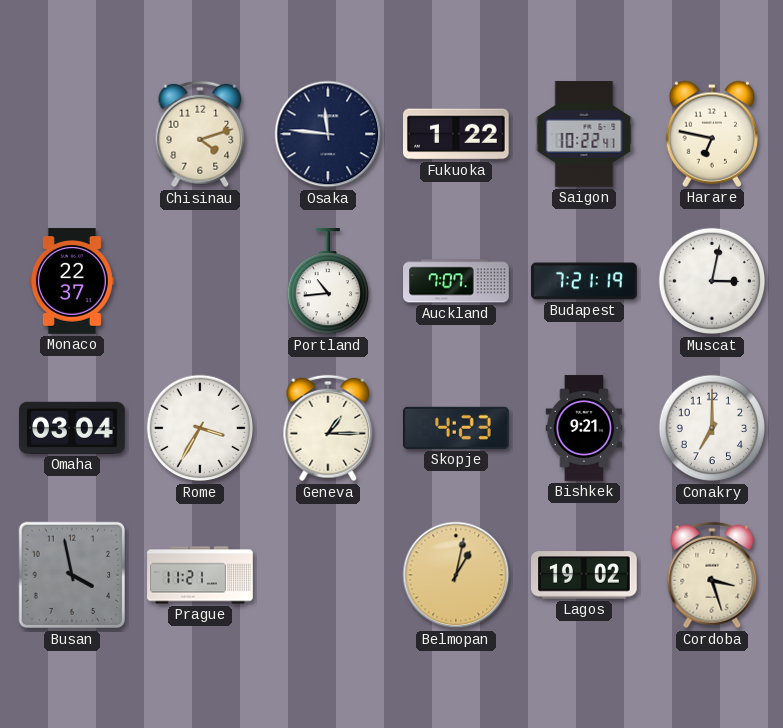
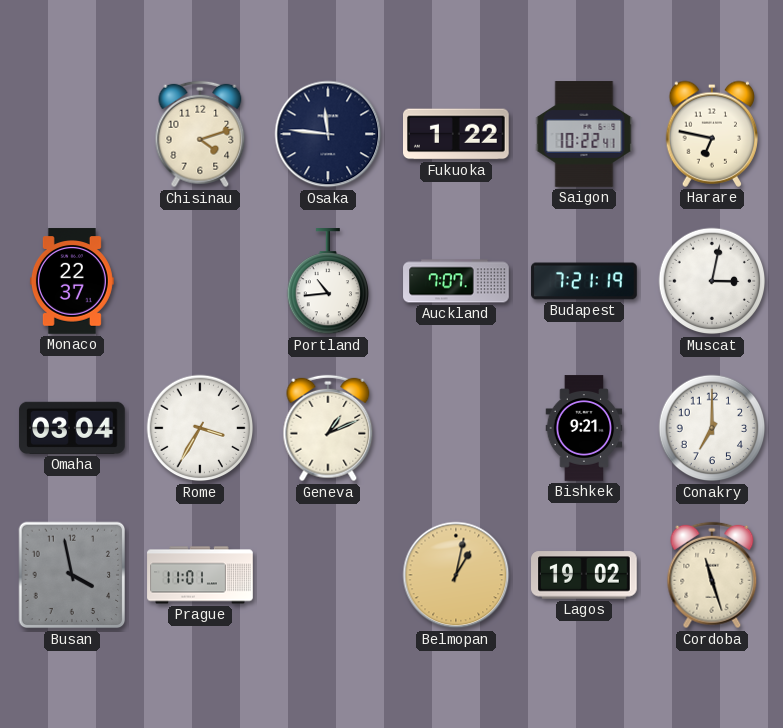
Geneva: 1:15 -> 1:11 (328, 428)
Skopje: 4:23 -> none (457, 428)
Prague: 11:21 -> 11:01 (200, 575)
Cordoba: 3:27 -> 11:27 (712, 575)
